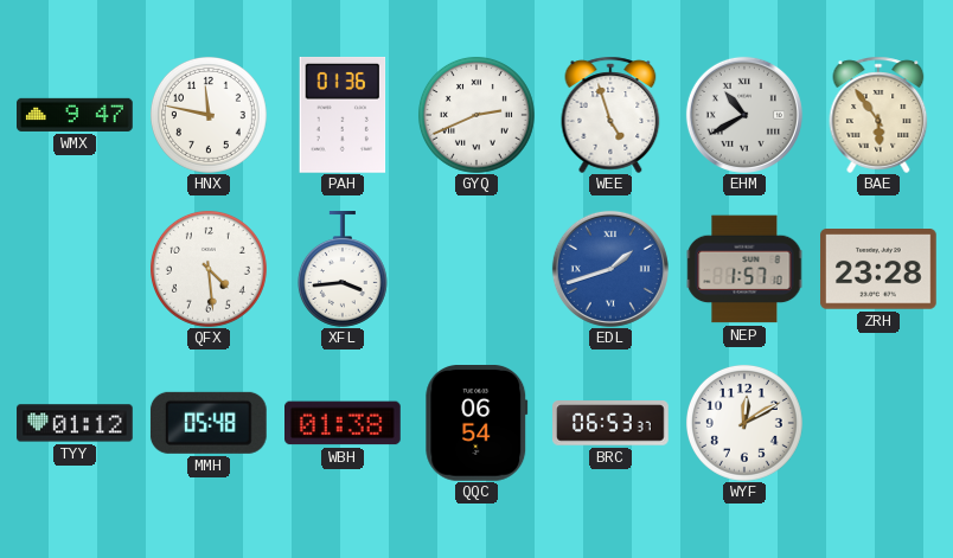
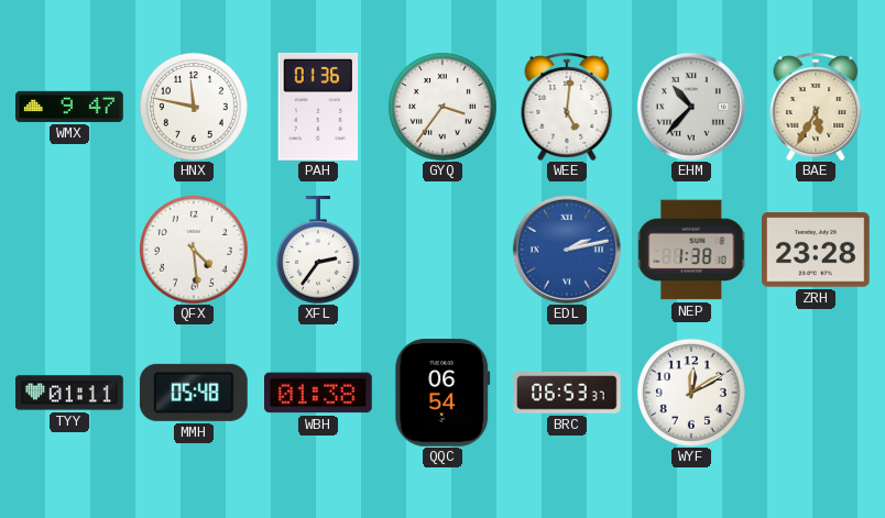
GYQ: 2:41 -> 3:36 (442, 107)
WEE: 4:57 -> 5:01 (567, 107)
EHM: 10:40 -> 10:37 (691, 107)
BAE: 5:54 -> 5:35 (816, 107)
XFL: 3:44 -> 2:36 (318, 250)
EDL: 1:42 -> 2:13 (567, 250)
NEP: 1:57 -> 1:38 (691, 250)
TYY: 01:12 -> 01:11 (69, 393)
